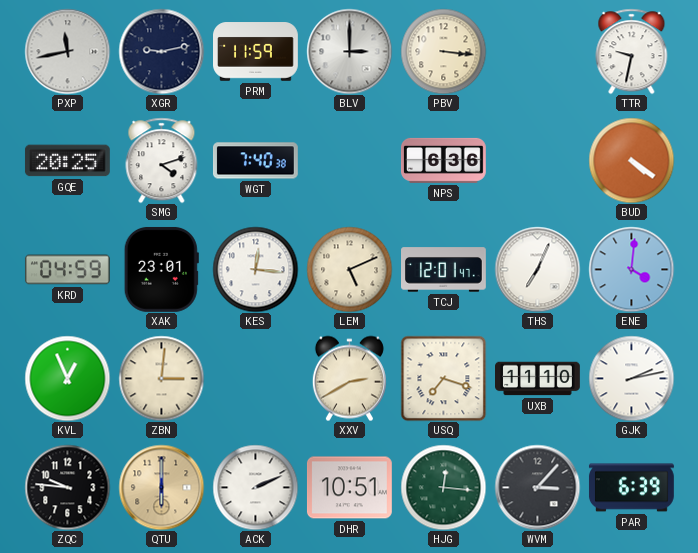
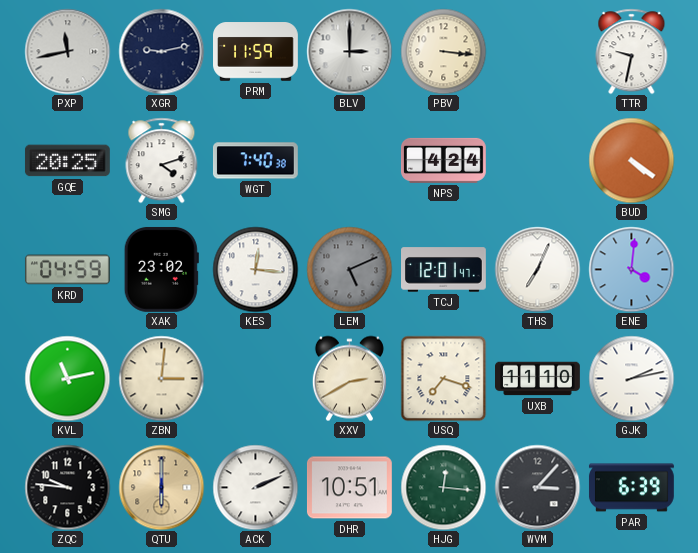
NPS: 6:36 -> 4:24 (443, 160)
XAK: 23:01 -> 23:02 (161, 269)
LEM dial: cream -> grey (349, 269)
KVL: 12:56 -> 11:13 (67, 378)
